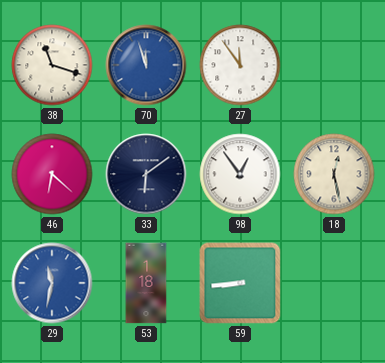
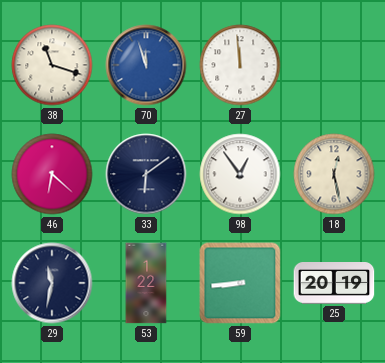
27: 11:54 -> 11:59 (240, 65)
29 dial: blue -> navy (52, 283)
53: 1:18 -> 1:22 (146, 283)
25: none -> 20:19 (334, 284)
